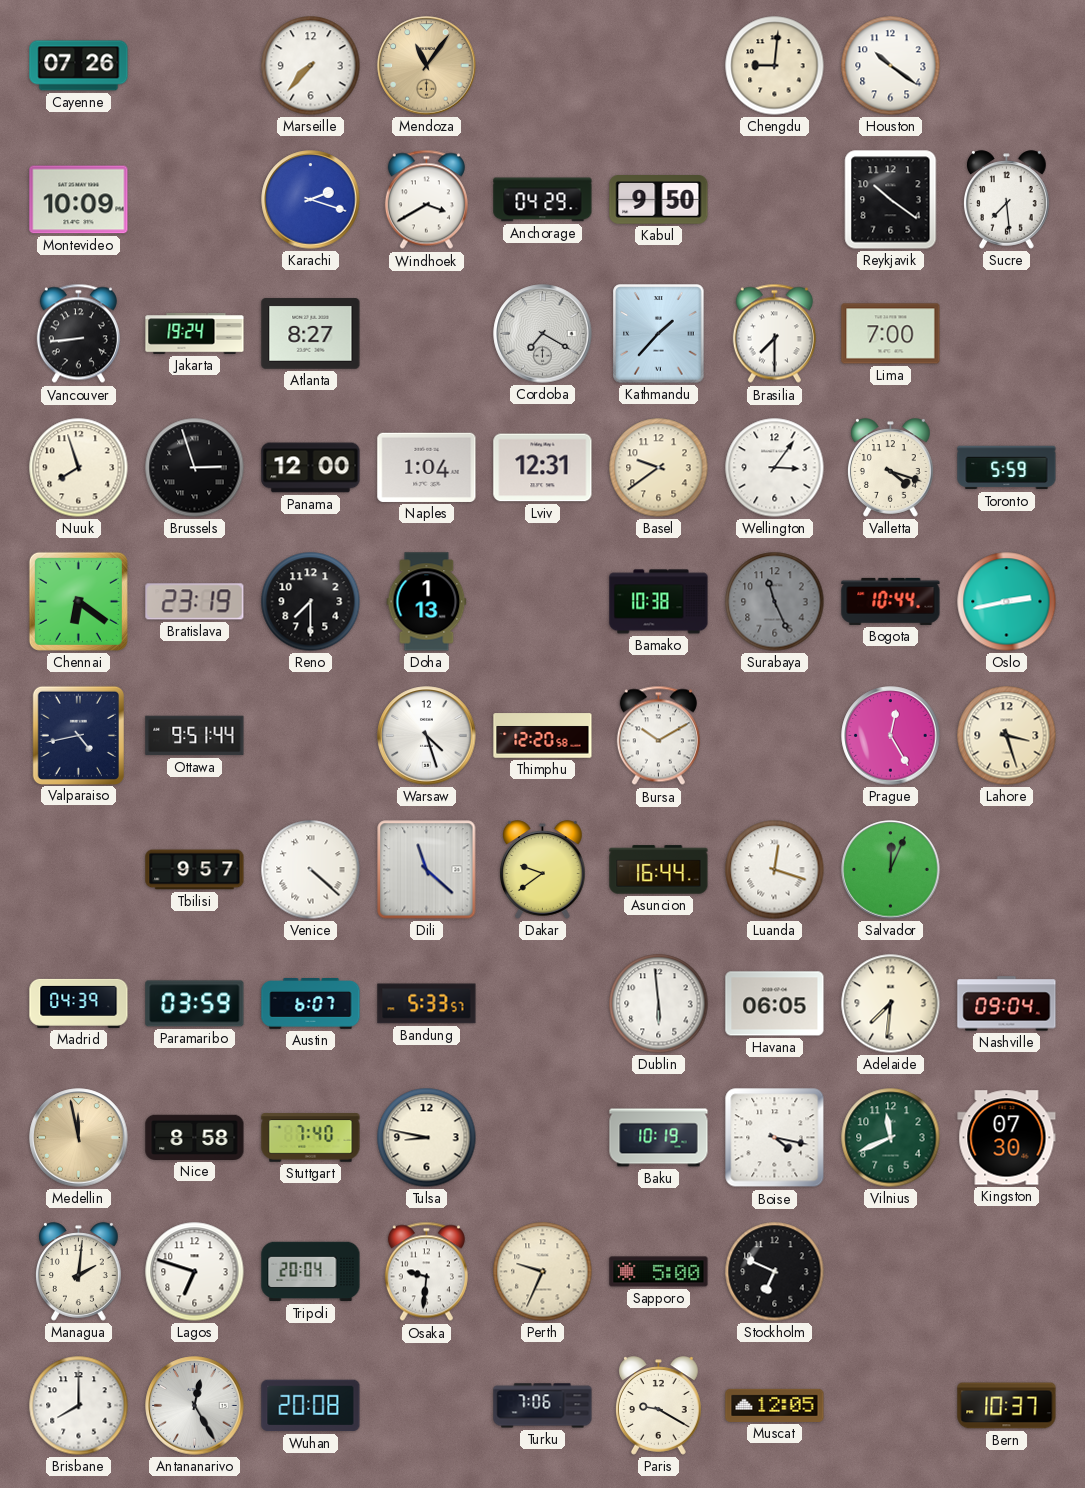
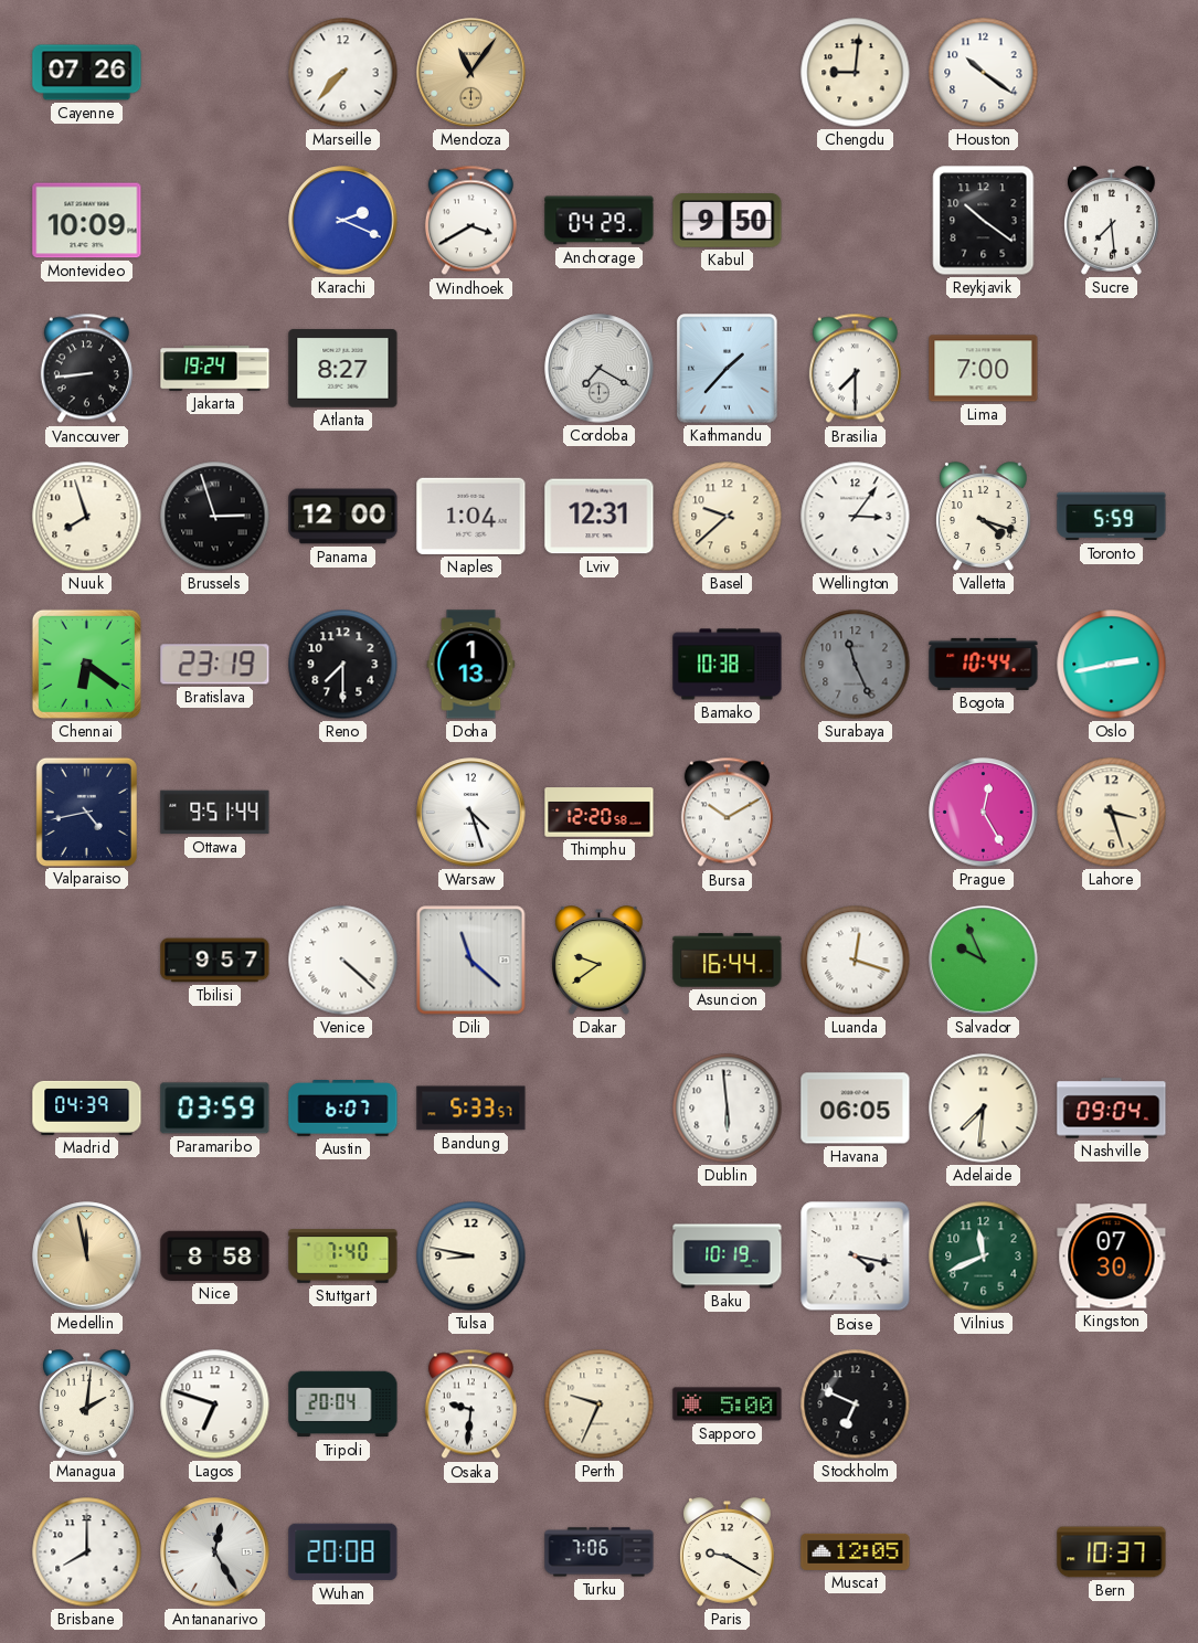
Karachi: 2:18 -> 2:19 (343, 221)
Basel: 9:39 -> 9:38 (728, 517)
Salvador: 12:04 -> 9:56 (984, 961)
